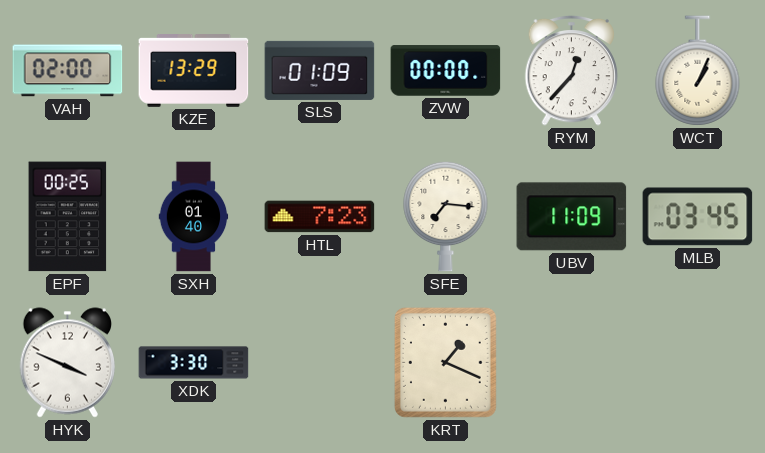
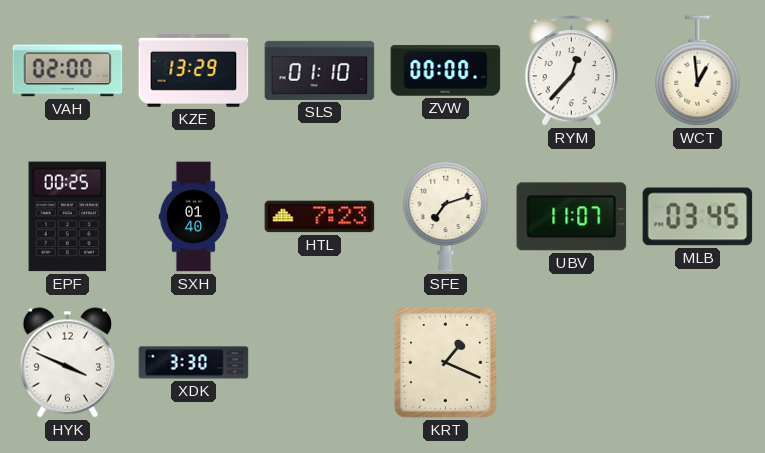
SLS: 01:09 -> 01:10 (320, 70)
WCT: 1:04 -> 12:59 (698, 71)
SFE: 7:16 -> 7:12 (446, 216)
UBV: 11:09 -> 11:07 (572, 217)
